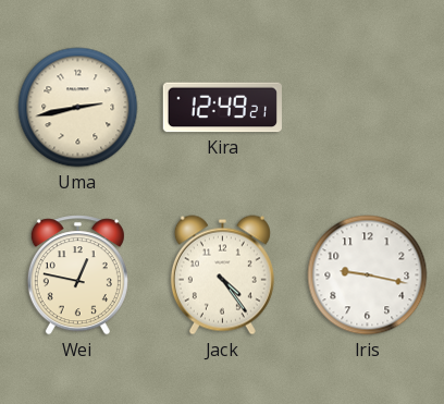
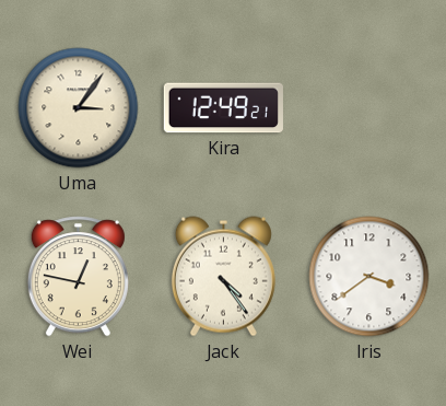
Uma: 2:43 -> 3:06 (79, 108)
Iris: 9:17 -> 3:39 (369, 277)
